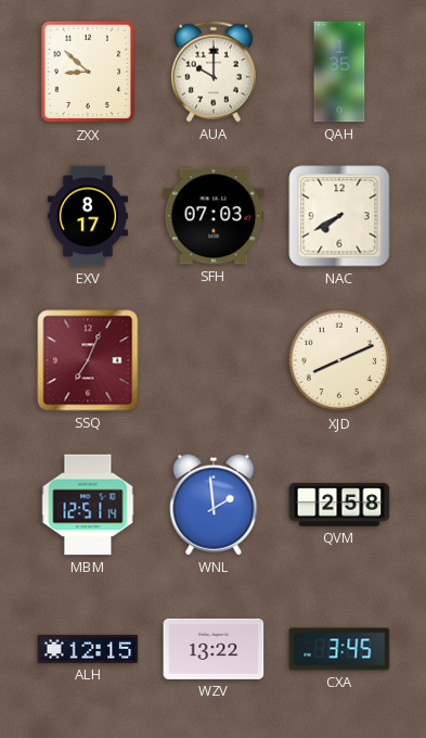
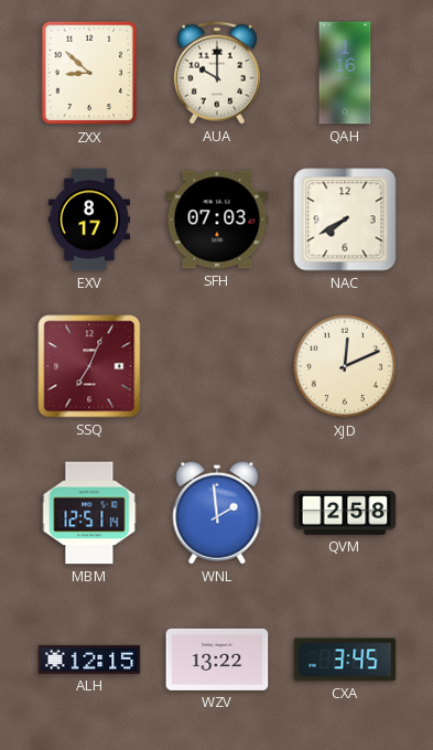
QAH: 1:35 -> 1:16 (345, 73)
XJD: 8:11 -> 12:11 (345, 366)
